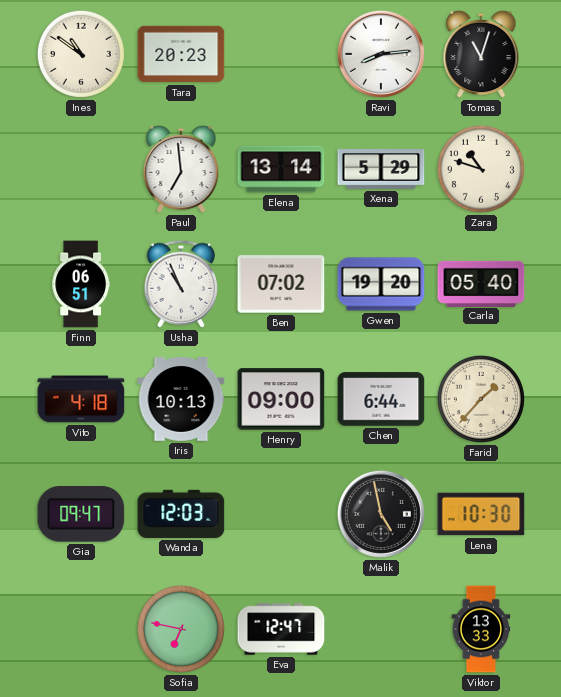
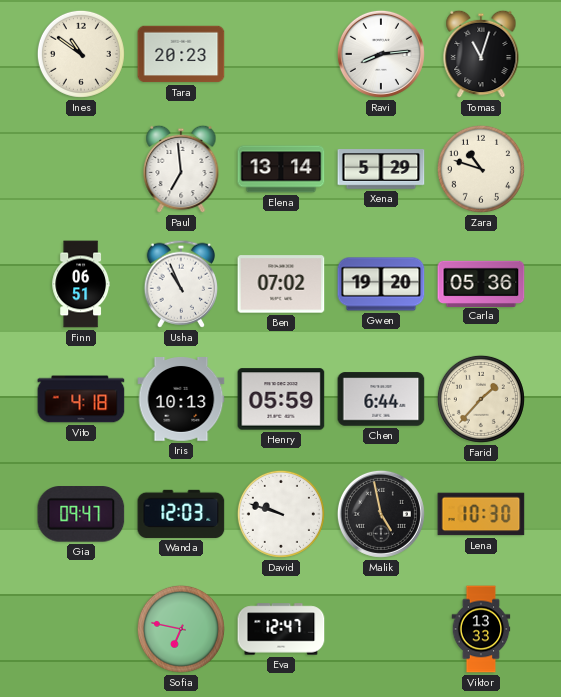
Carla: 05:40 -> 05:36 (481, 283)
Henry: 09:00 -> 05:59 (281, 399)
David: none -> 9:48 (281, 514)
